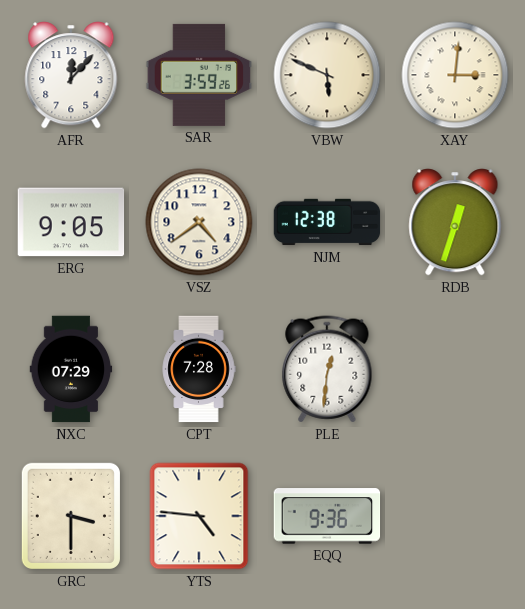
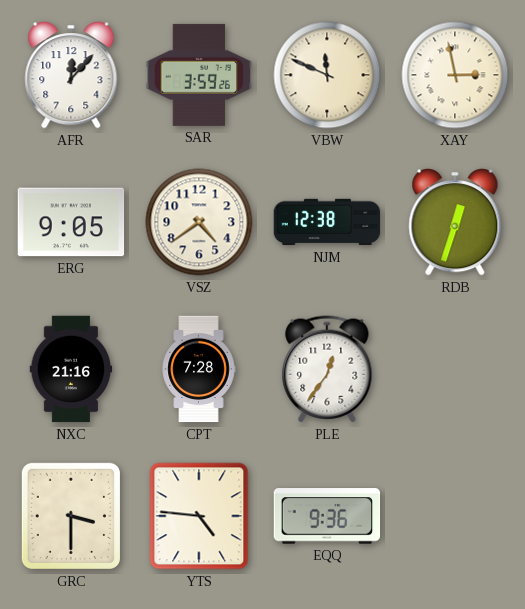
VBW: 5:49 -> 11:49 (327, 75)
XAY: 3:01 -> 2:58 (455, 75)
NXC: 07:29 -> 21:16 (71, 369)
PLE: 12:31 -> 12:36 (327, 369)
